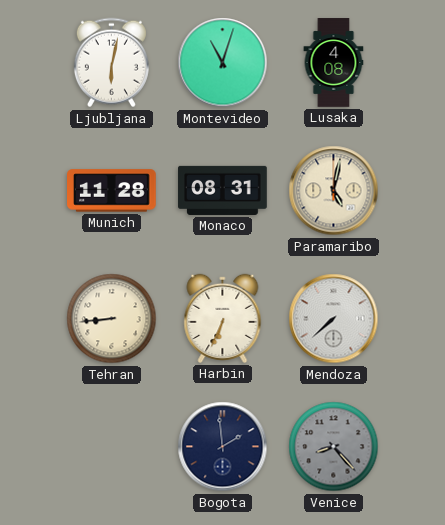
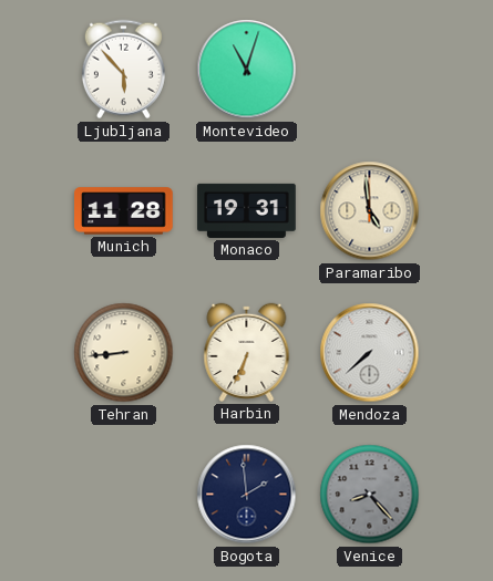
Ljubljana: 6:02 -> 5:53 (123, 70)
Lusaka: 4:08 -> none (334, 63)
Monaco: 08:31 -> 19:31 (247, 210)
Paramaribo: 5:02 -> 4:59 (370, 211)
